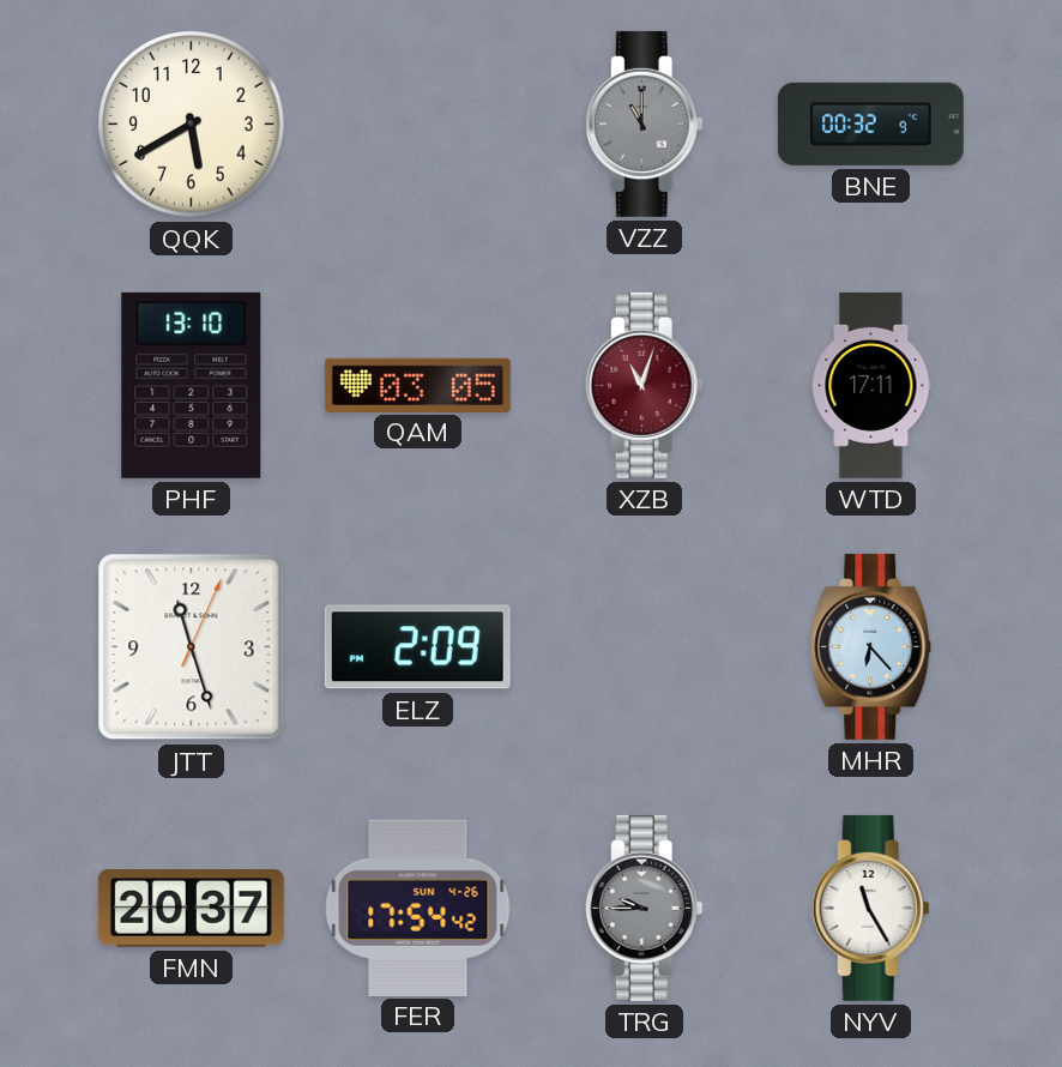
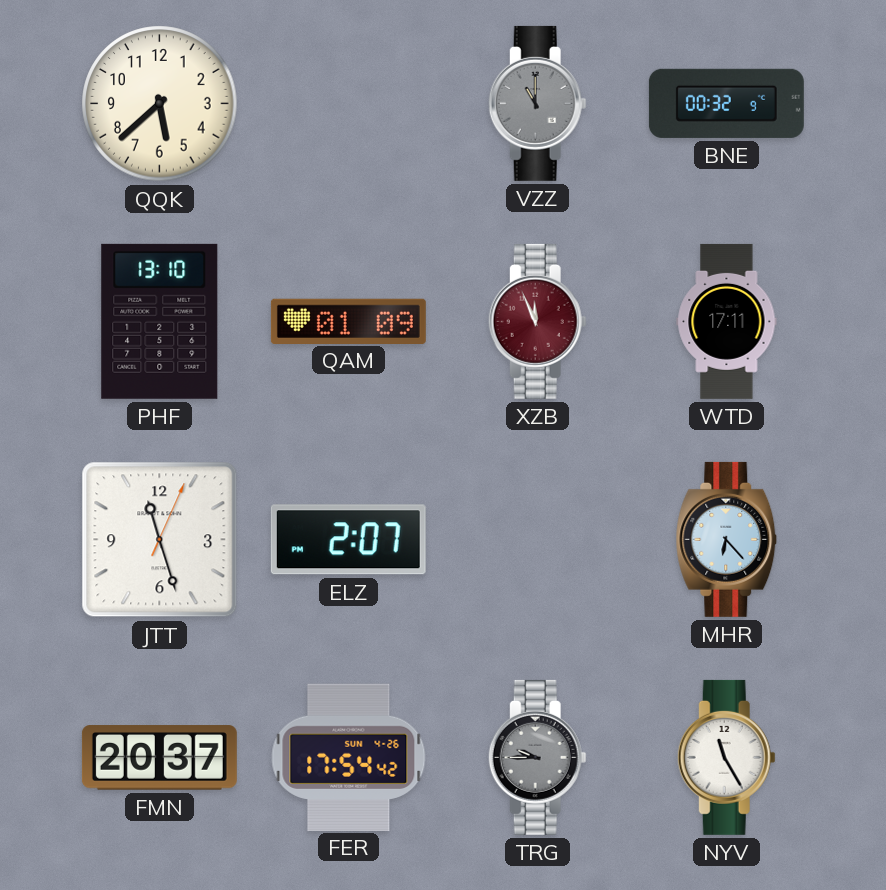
QQK: 5:40 -> 5:38 (160, 104)
QAM: 03:05 -> 01:09 (348, 321)
XZB: 11:03 -> 11:56 (537, 321)
ELZ: 2:09 -> 2:07 (348, 540)
